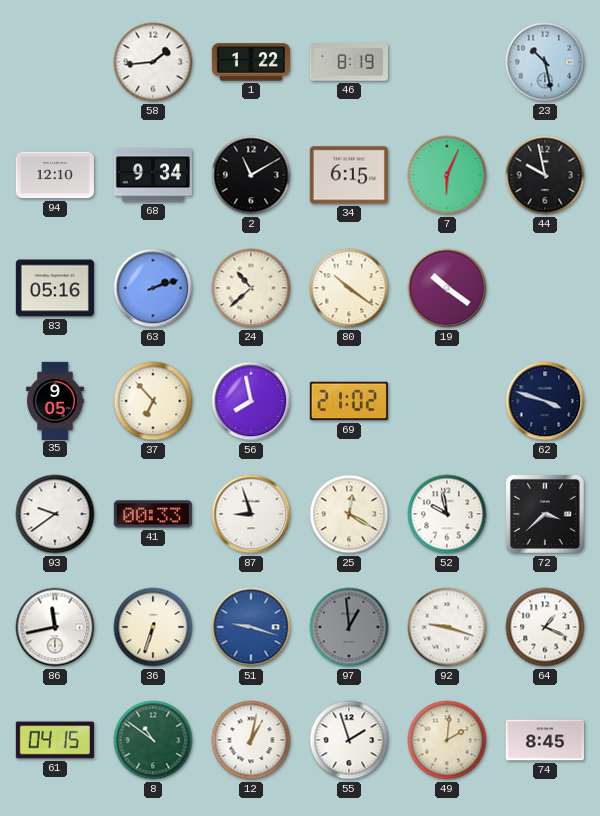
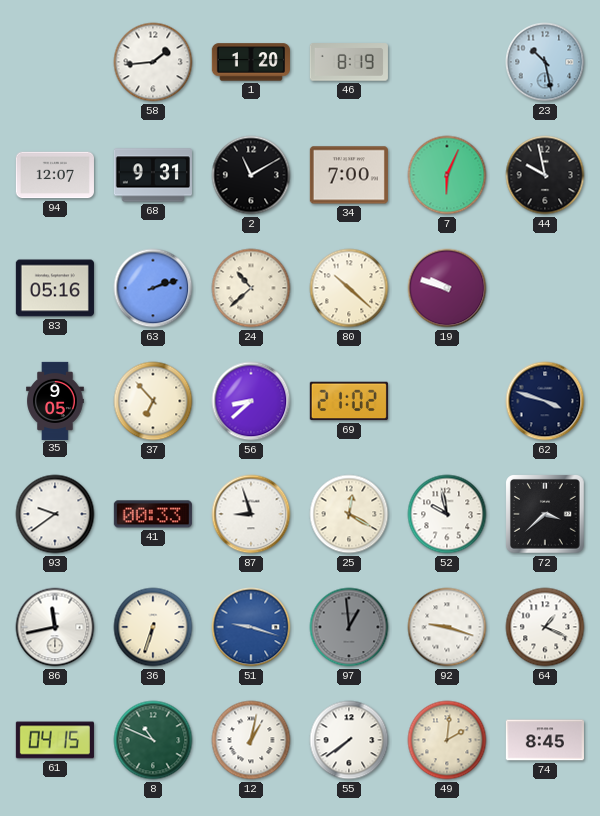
1: 1:22 -> 1:20 (251, 62)
94: 12:10 -> 12:07 (55, 175)
68: 9:34 -> 9:31 (153, 175)
34: 6:15 -> 7:00 (349, 175)
80: 10:21 -> 10:22 (349, 288)
19: 10:21 -> 9:48 (447, 288)
56: 7:58 -> 8:38 (251, 401)
8: 10:51 -> 10:49 (153, 740)
55: 1:57 -> 7:39 (349, 740)
